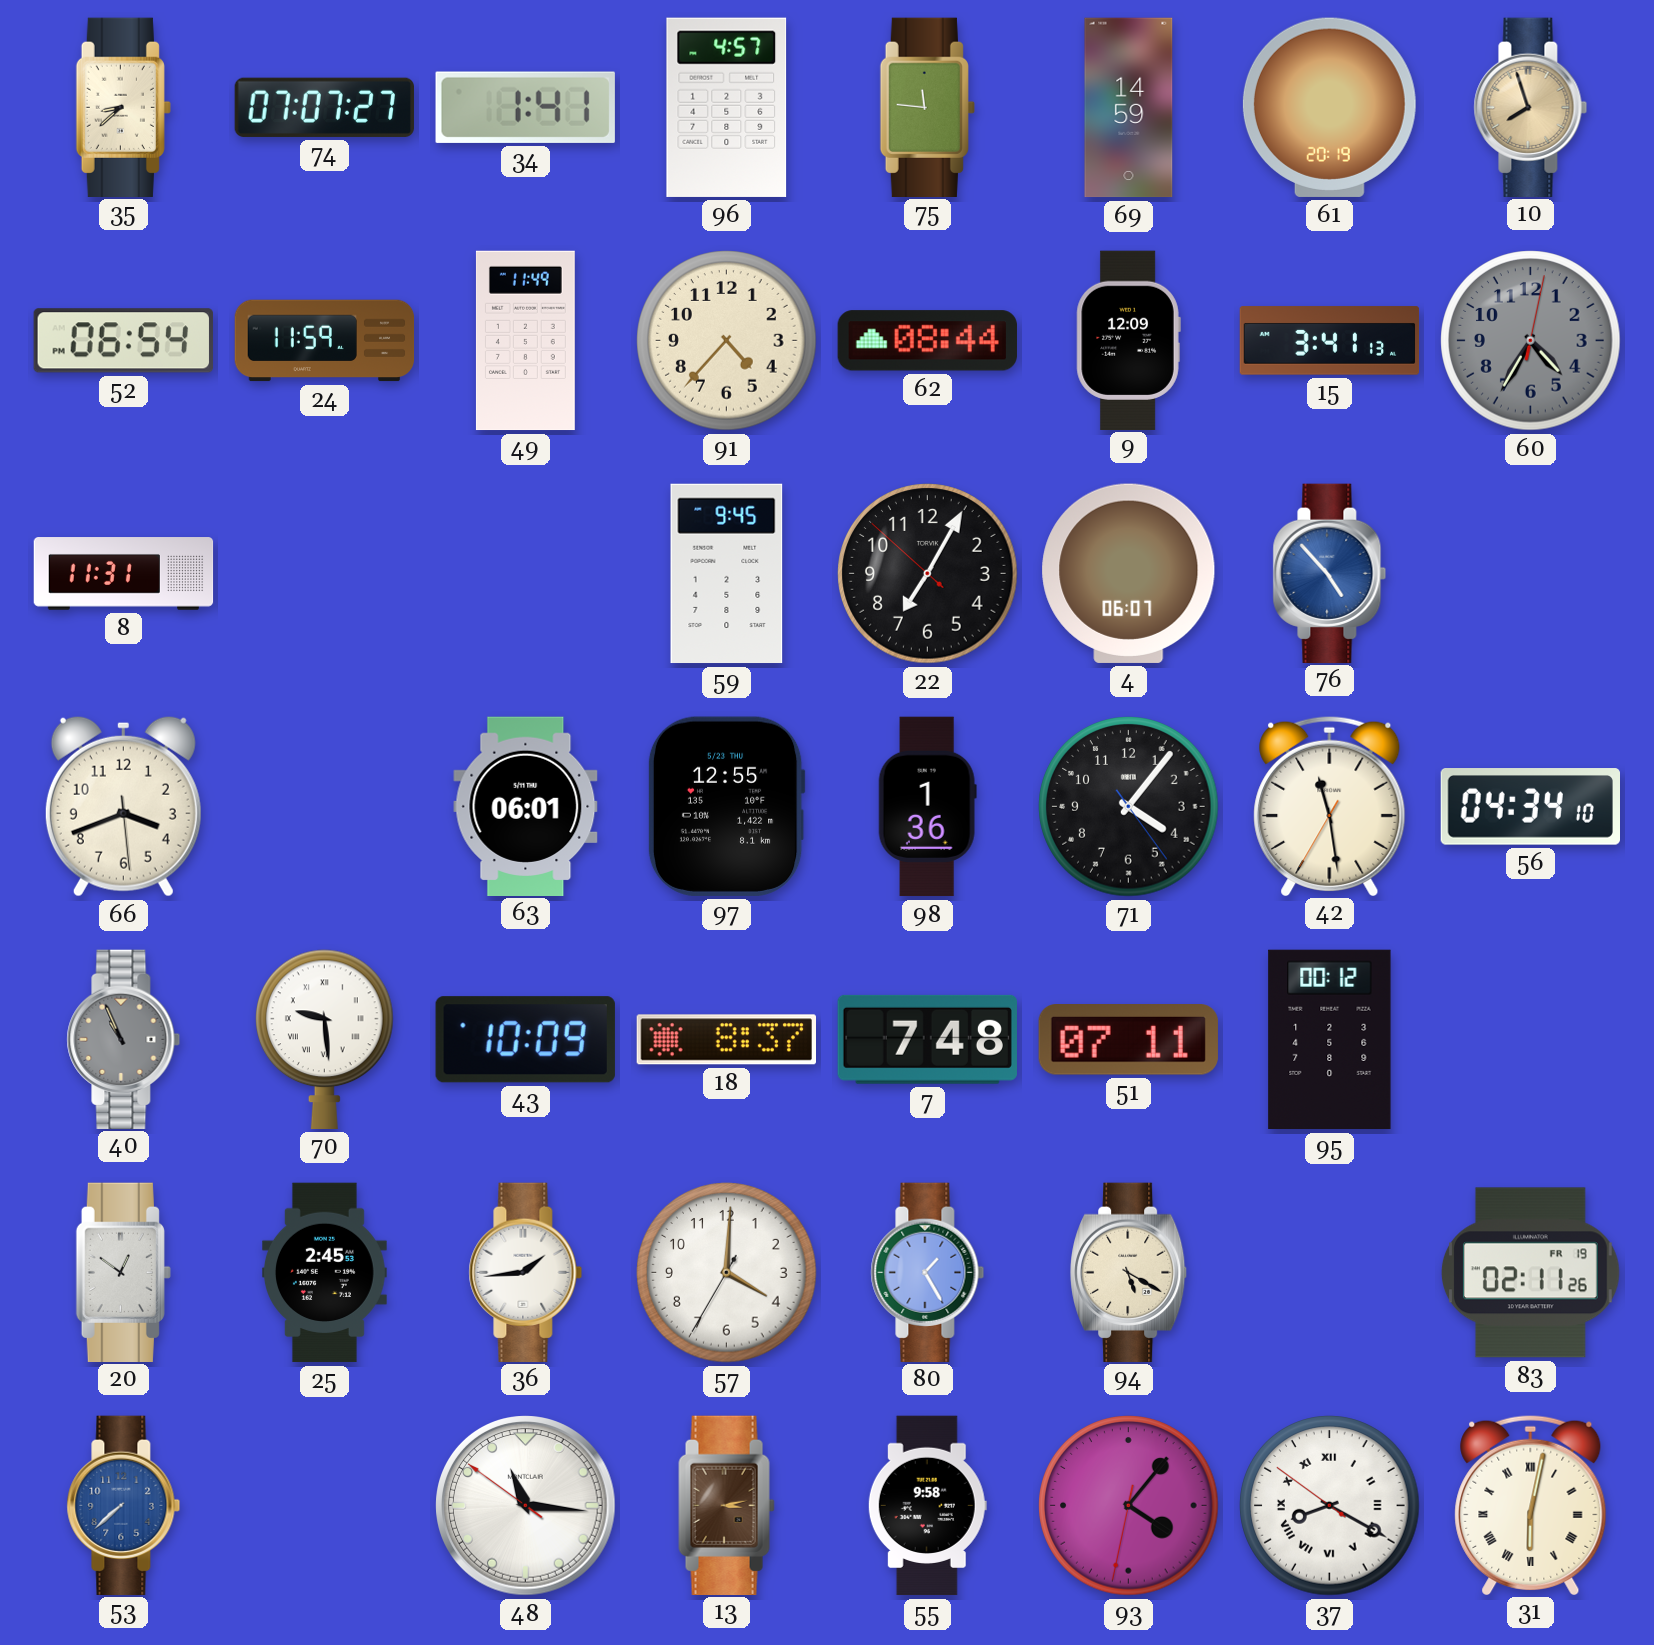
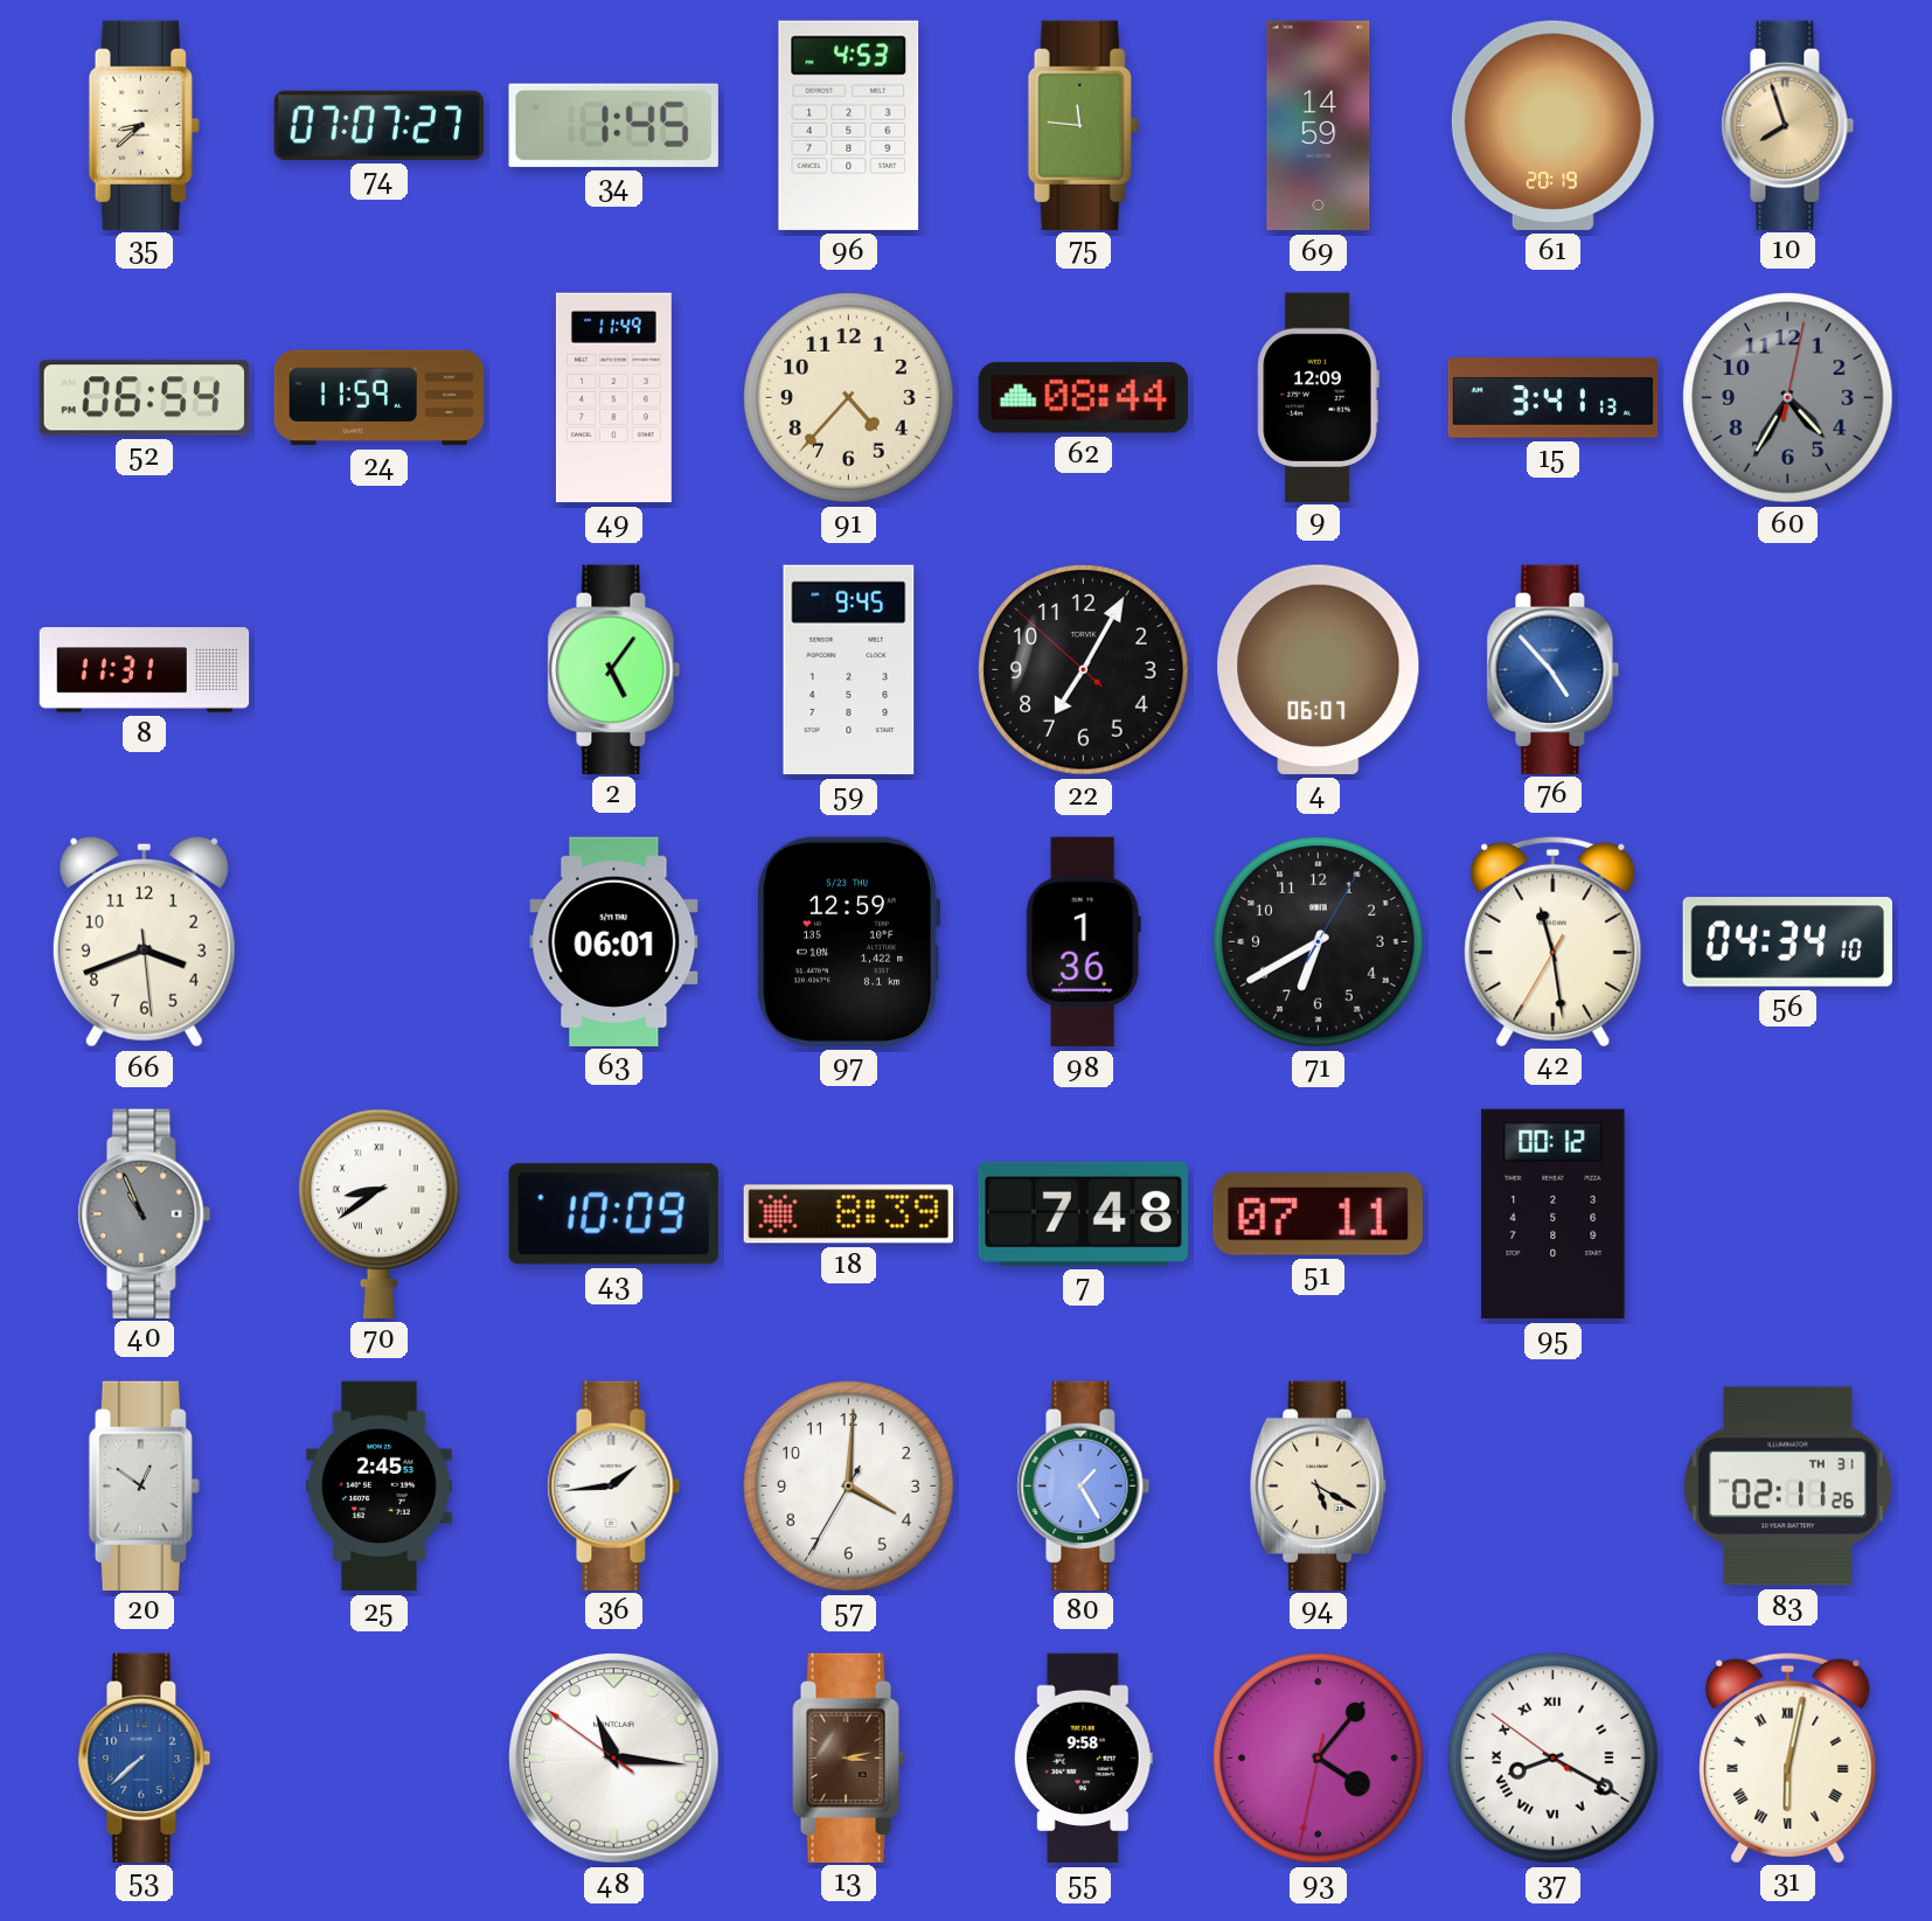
34: 1:41 -> 1:45 (613, 125)
96: 4:57 -> 4:53 (849, 125)
2: none -> 5:06 (614, 669)
97: 12:55 -> 12:59 (848, 941)
71: 4:06 -> 6:40 (1319, 942)
70: 9:29 -> 8:39 (380, 1213)
18: 8:37 -> 8:39 (848, 1214)
83 date: FR 19 -> TH 31 (1787, 1487)
